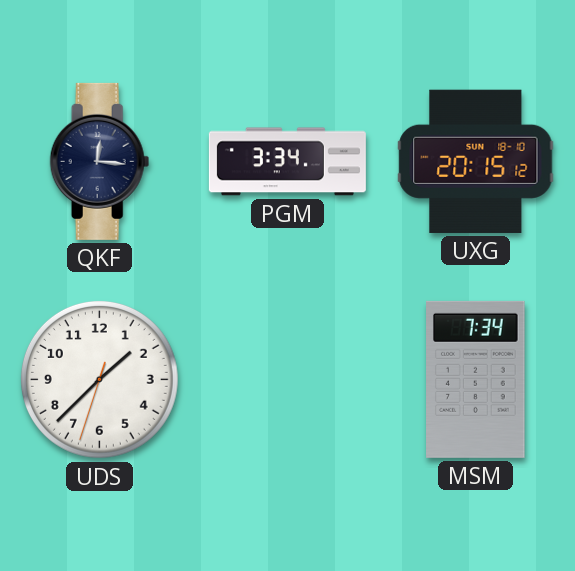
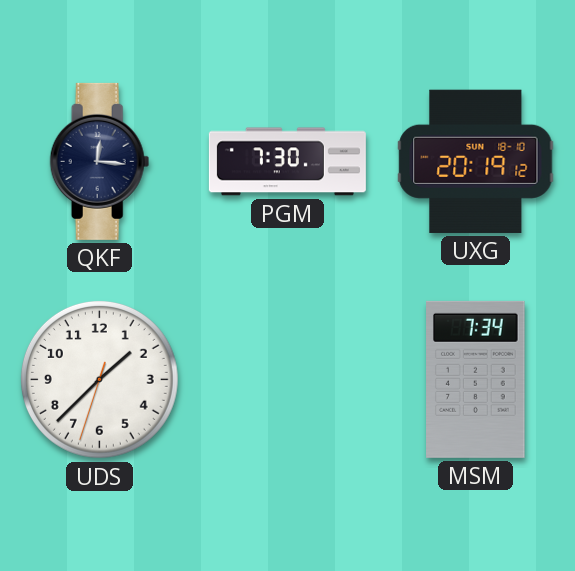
PGM: 3:34 -> 7:30 (287, 162)
UXG: 20:15 -> 20:19 (476, 161)
